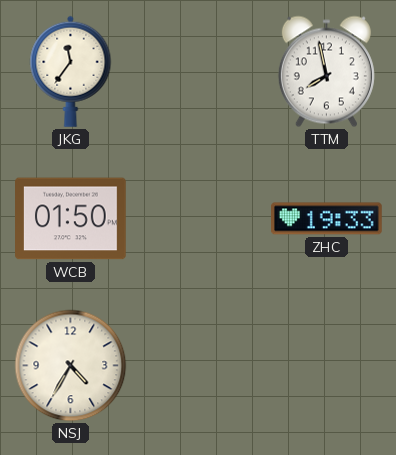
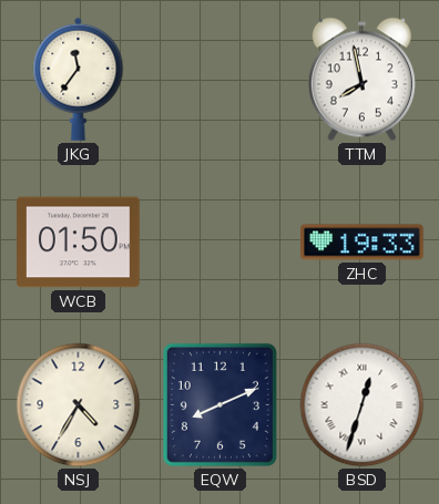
EQW: none -> 8:11 (219, 404)
BSD: none -> 12:33 (363, 405)
